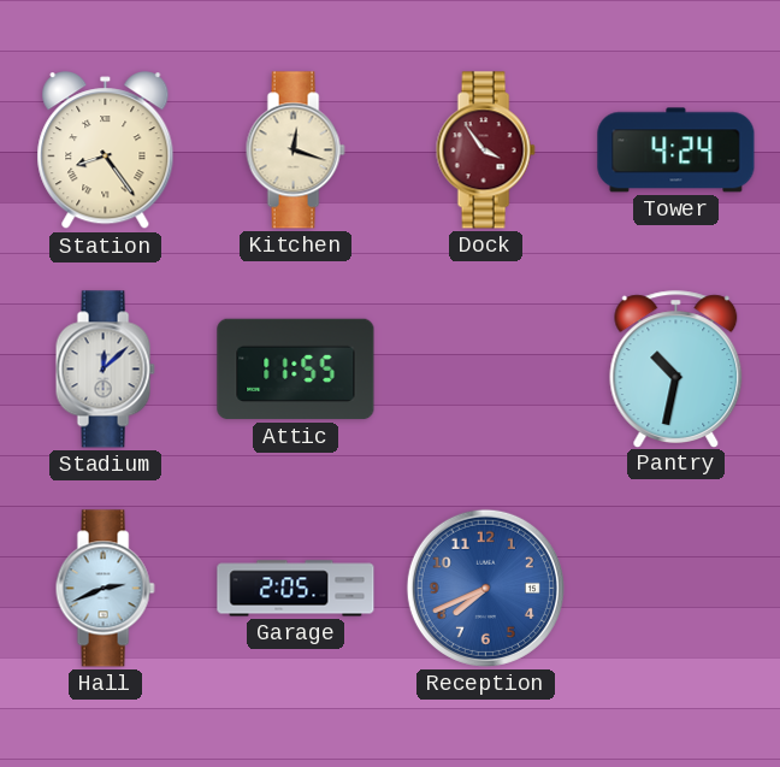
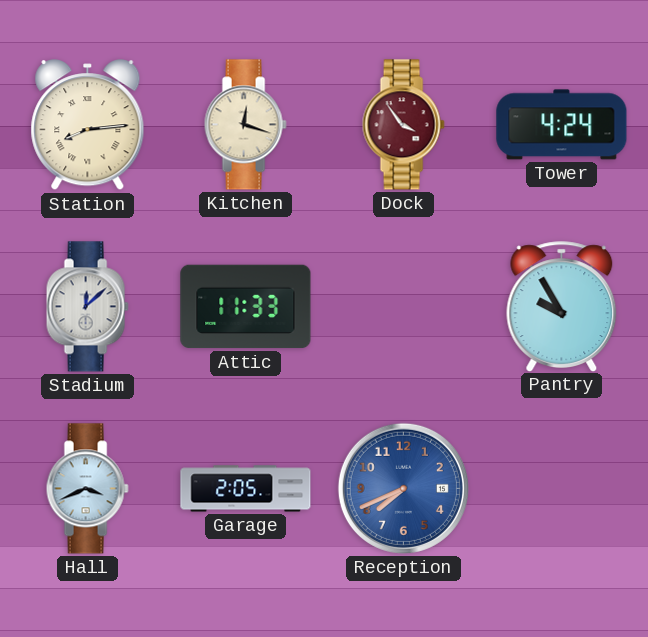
Station: 8:24 -> 8:14 (88, 125)
Attic: 11:55 -> 11:33 (246, 307)
Pantry: 10:32 -> 9:55 (562, 306)
Hall: 2:41 -> 3:41 (87, 489)
